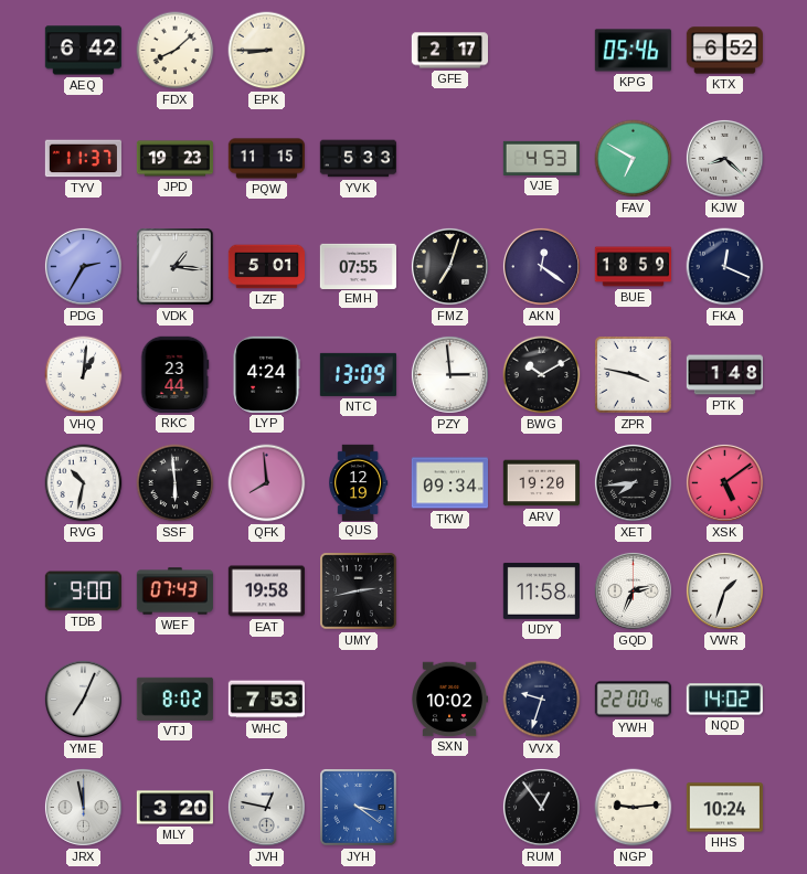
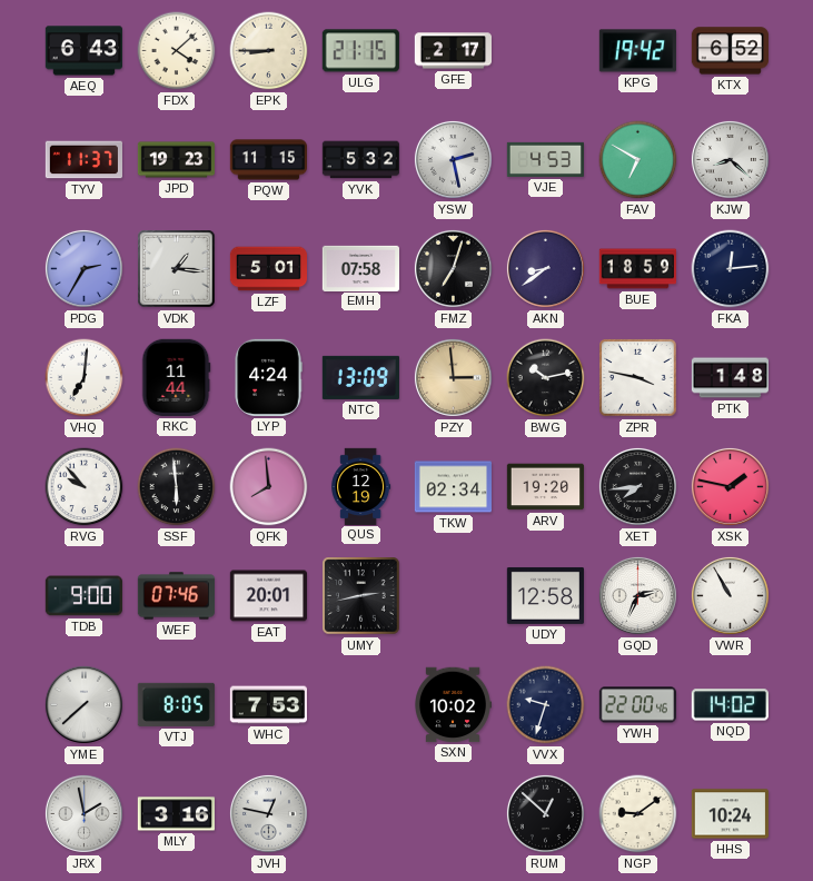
AEQ: 6:42 -> 6:43 (83, 51)
FDX: 8:08 -> 4:08 (177, 51)
ULG: none -> 21:15 (360, 51)
KPG: 05:46 -> 19:42 (637, 51)
YVK: 5:33 -> 5:32 (360, 160)
YSW: none -> 2:28 (453, 159)
EMH: 07:55 -> 07:58 (360, 268)
AKN: 12:21 -> 8:39 (545, 268)
FKA: 12:19 -> 12:14 (731, 269)
VHQ: 1:01 -> 7:01 (85, 378)
RKC: 23:44 -> 11:44 (177, 377)
PZY dial: white -> champagne (453, 377)
BWG: 10:10 -> 10:13 (546, 378)
RVG: 10:32 -> 9:53 (85, 487)
TKW: 09:34 -> 02:34 (453, 487)
XSK: 5:09 -> 1:47 (730, 486)
WEF: 07:43 -> 07:46 (176, 596)
EAT: 19:58 -> 20:01 (268, 596)
UDY: 11:58 -> 12:58 (545, 595)
VWR: 1:33 -> 10:55 (730, 595)
YME: 7:04 -> 7:38 (83, 704)
VTJ: 8:02 -> 8:05 (176, 704)
JRX: 11:58 -> 1:58 (83, 813)
MLY: 3:20 -> 3:16 (176, 814)
JYH: 3:21 -> none (359, 808)
RUM: 12:54 -> 12:52 (545, 813)
NGP: 9:14 -> 9:09 (638, 814)
